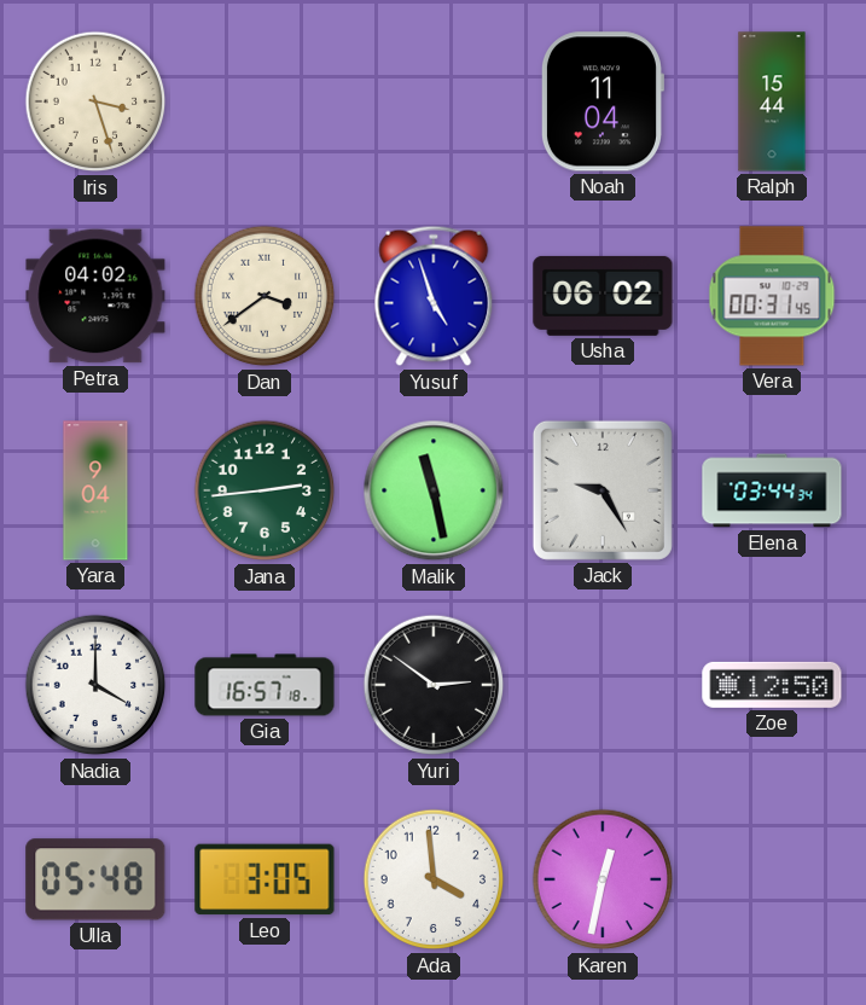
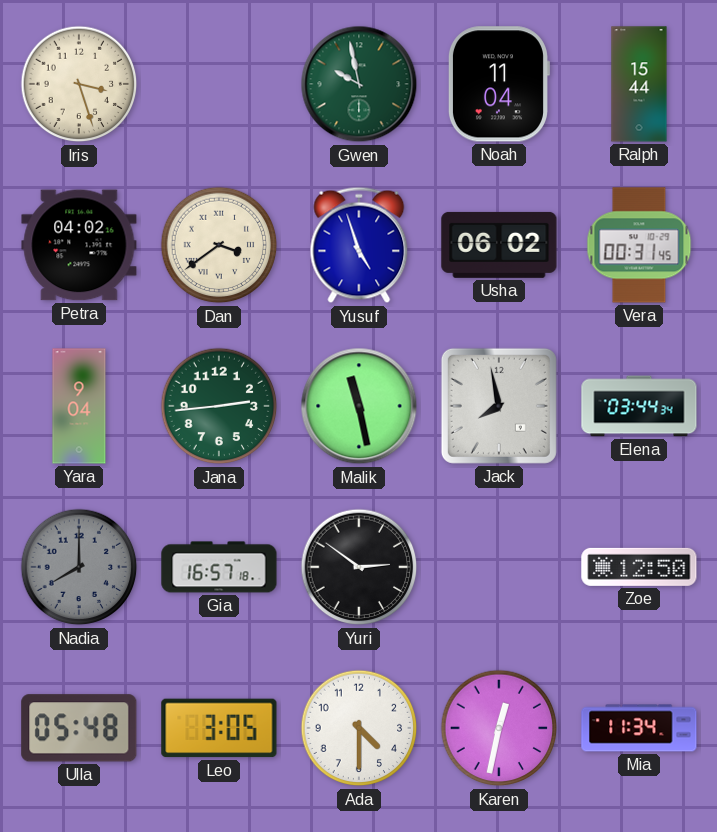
Gwen: none -> 9:58 (359, 84)
Jack: 9:25 -> 7:58 (499, 406)
Nadia: 4:00 -> 8:00 (79, 567)
Nadia dial: white -> grey (79, 567)
Ada: 3:59 -> 4:30 (359, 728)
Mia: none -> 11:34 (639, 728)
